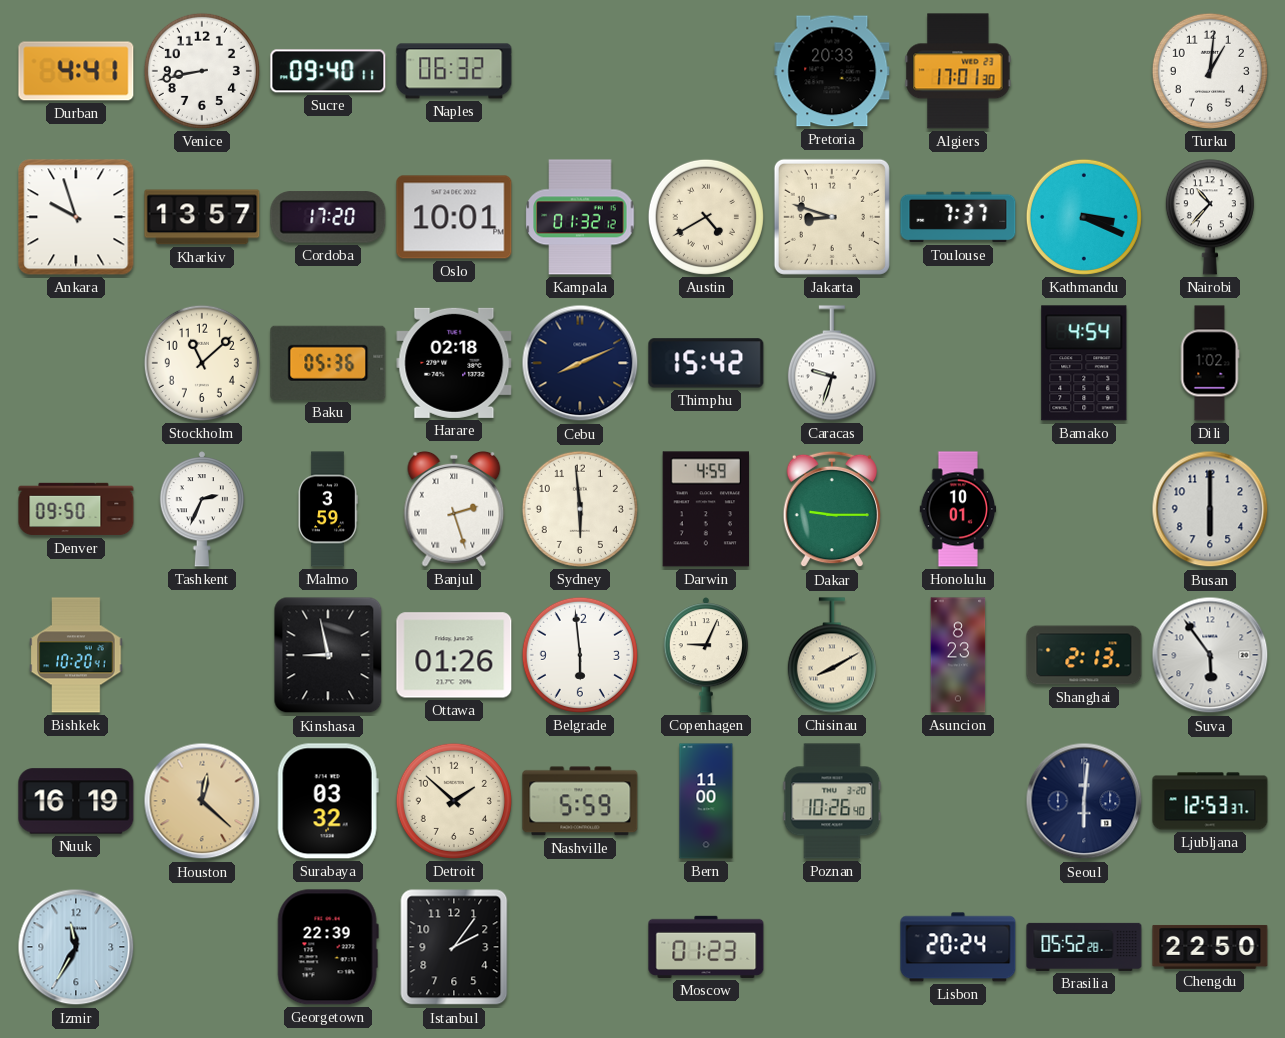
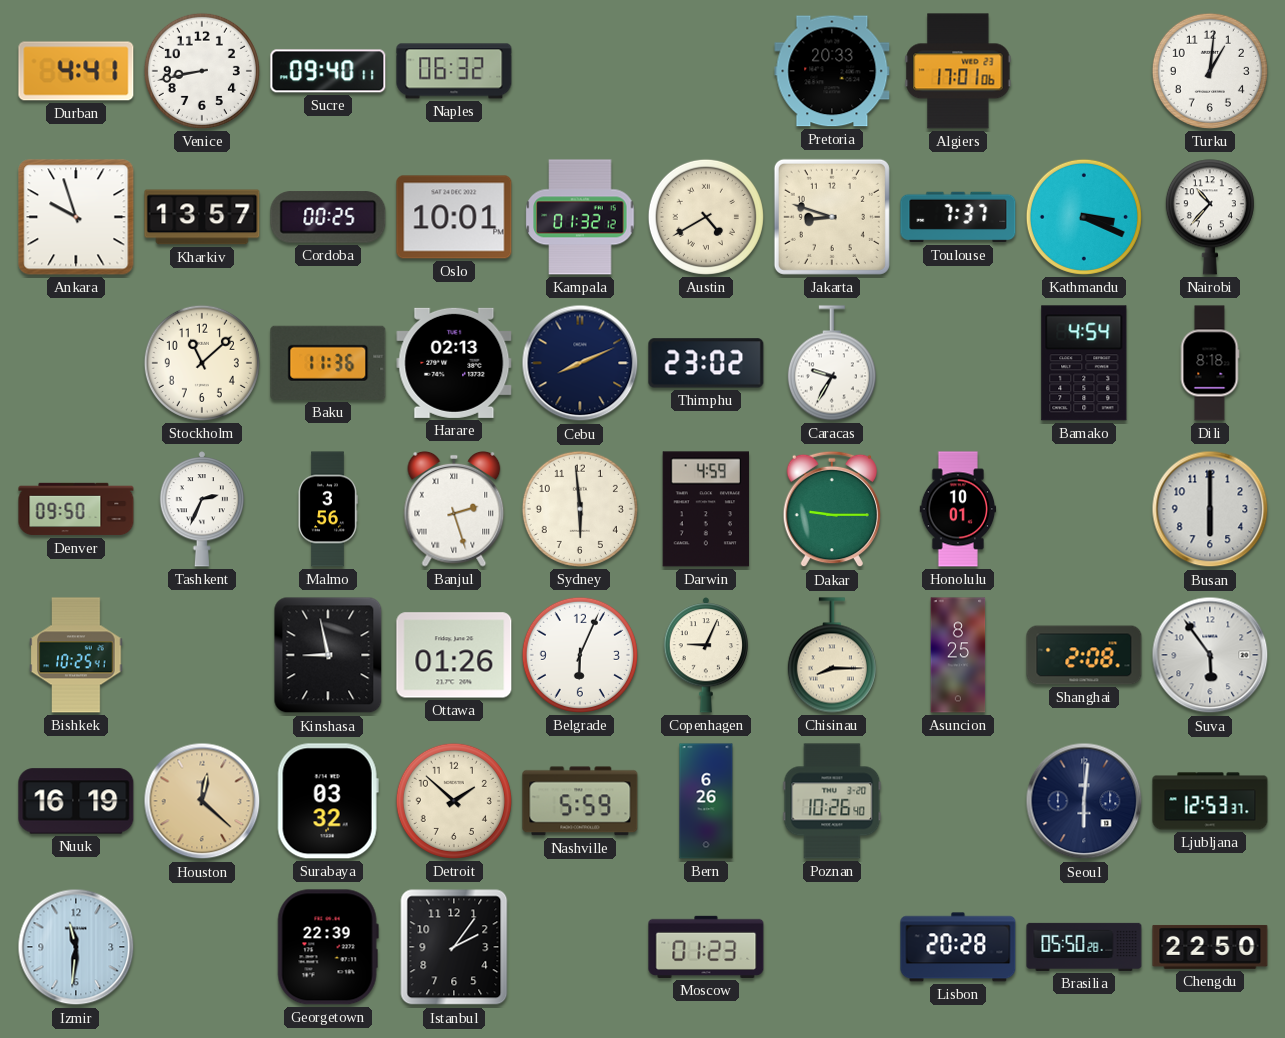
Algiers: 17:01:30 -> 17:01:06 (958, 71)
Cordoba: 17:20 -> 00:25 (328, 217)
Baku: 05:36 -> 11:36 (328, 363)
Harare: 02:18 -> 02:13 (454, 363)
Thimphu: 15:42 -> 23:02 (706, 363)
Caracas: 9:33 -> 9:35 (832, 363)
Dili: 1:02 -> 8:18 (1210, 363)
Malmo: 3:59 -> 3:56 (328, 509)
Bishkek: 10:20 -> 10:25 (76, 655)
Belgrade: 5:59 -> 6:04 (580, 655)
Chisinau: 8:10 -> 8:15 (832, 655)
Asuncion: 8:23 -> 8:25 (958, 655)
Shanghai: 2:13 -> 2:08 (1084, 655)
Bern: 11:00 -> 6:26 (706, 801)
Izmir: 11:35 -> 11:31 (76, 947)
Lisbon: 20:24 -> 20:28 (958, 947)
Brasilia: 05:52 -> 05:50 (1084, 947)
